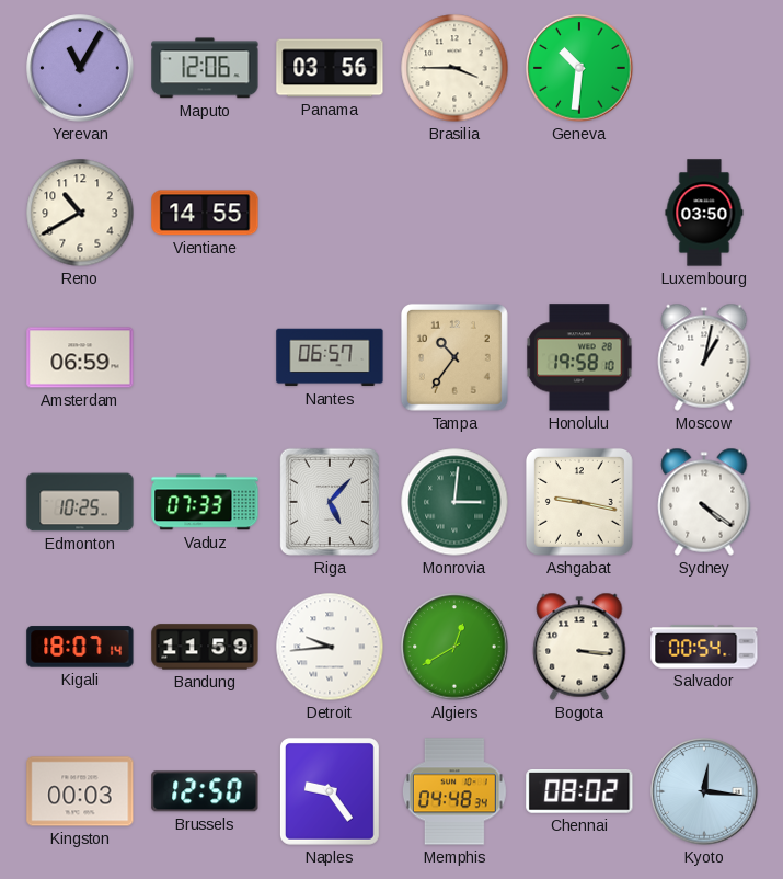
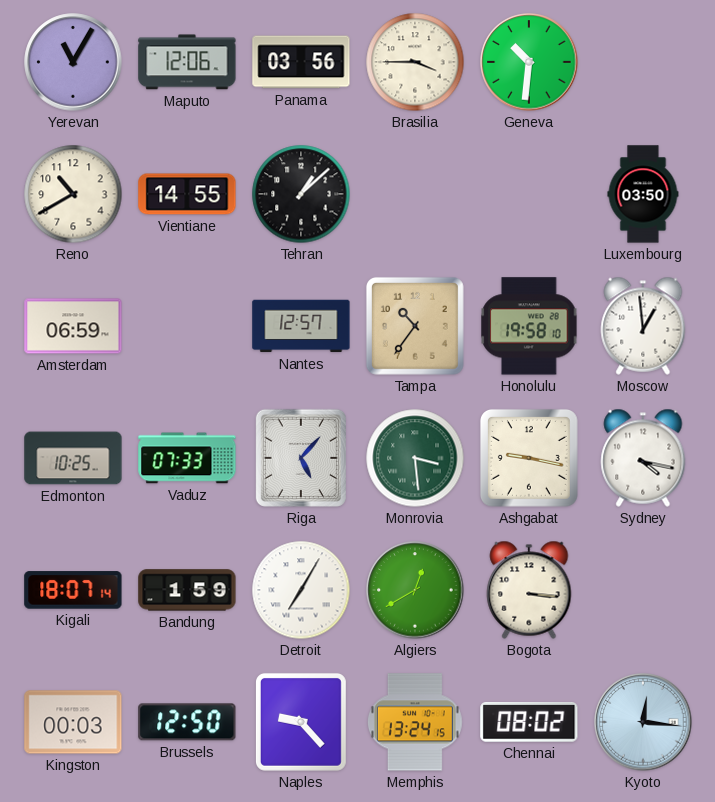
Tehran: none -> 1:08 (301, 194)
Nantes: 06:57 -> 12:57 (301, 326)
Moscow: 1:02 -> 12:59 (643, 326)
Monrovia: 3:01 -> 3:29 (415, 458)
Sydney: 4:21 -> 4:17 (643, 458)
Bandung: 11:59 -> 1:59 (187, 590)
Detroit: 9:44 -> 7:05 (301, 590)
Salvador: 00:54 -> none (704, 647)
Naples: 9:24 -> 9:23 (301, 722)
Memphis: 04:48 -> 13:24 (415, 722)
